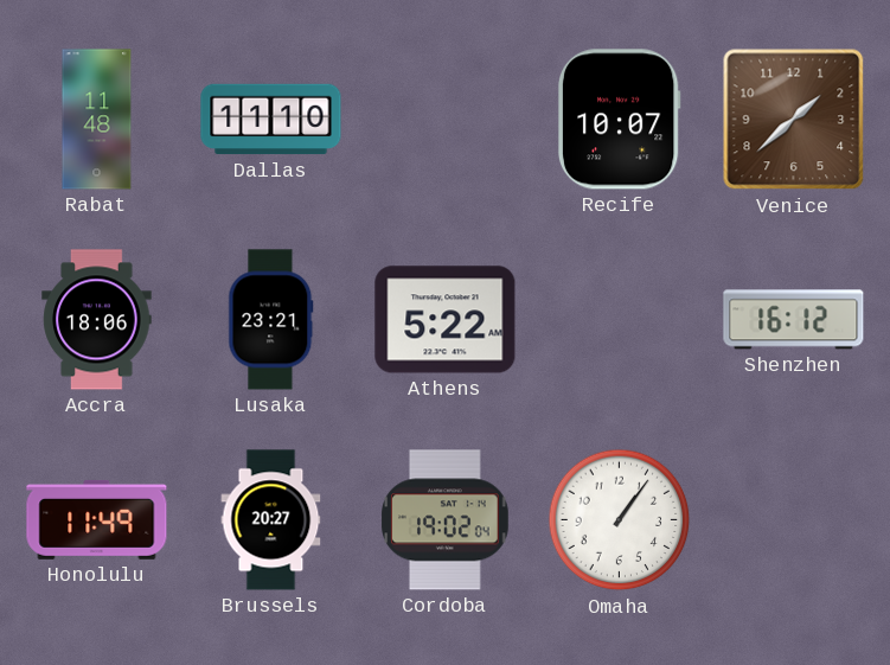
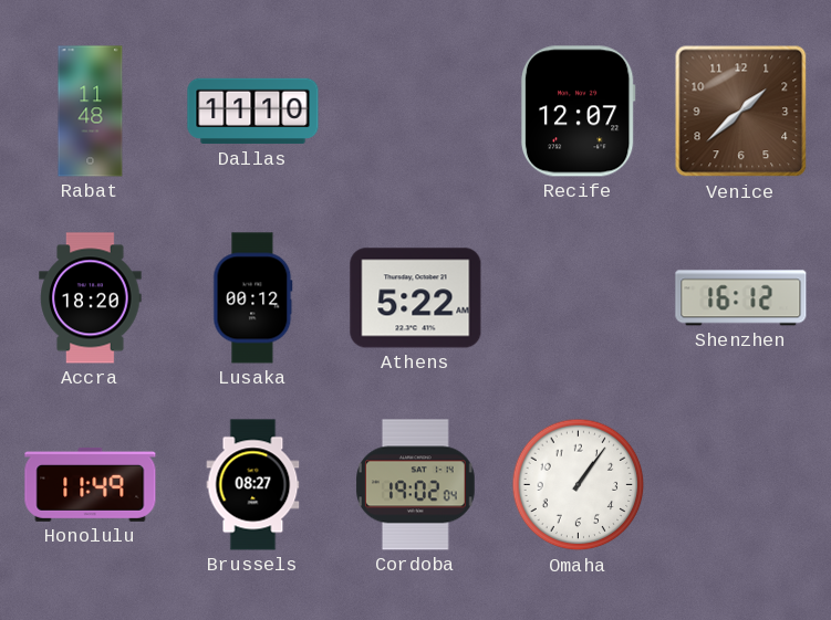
Recife: 10:07 -> 12:07 (578, 112)
Accra: 18:06 -> 18:20 (91, 298)
Lusaka: 23:21 -> 00:12 (253, 298)
Brussels: 20:27 -> 08:27 (253, 485)
